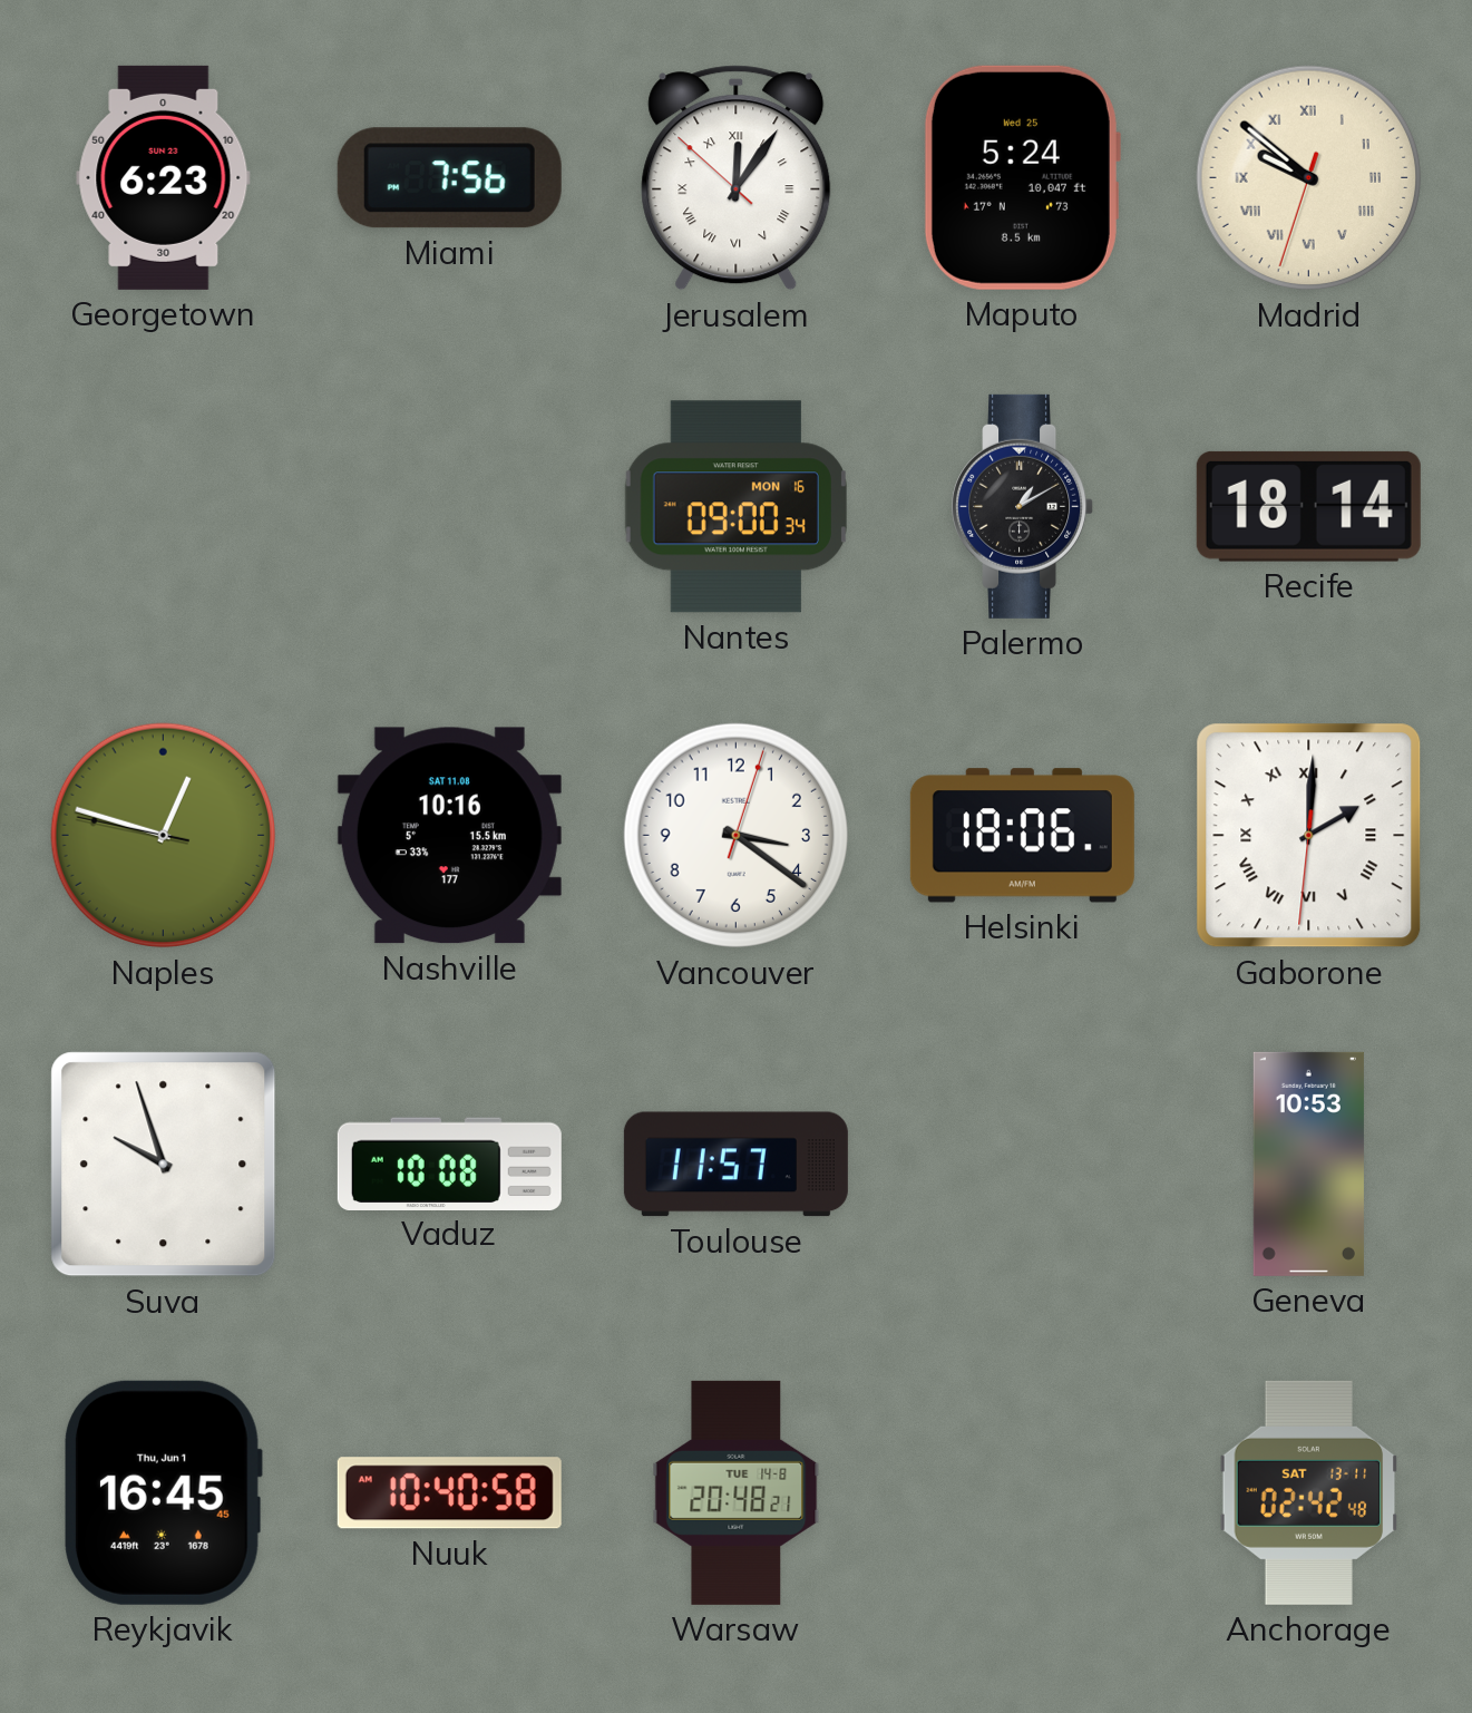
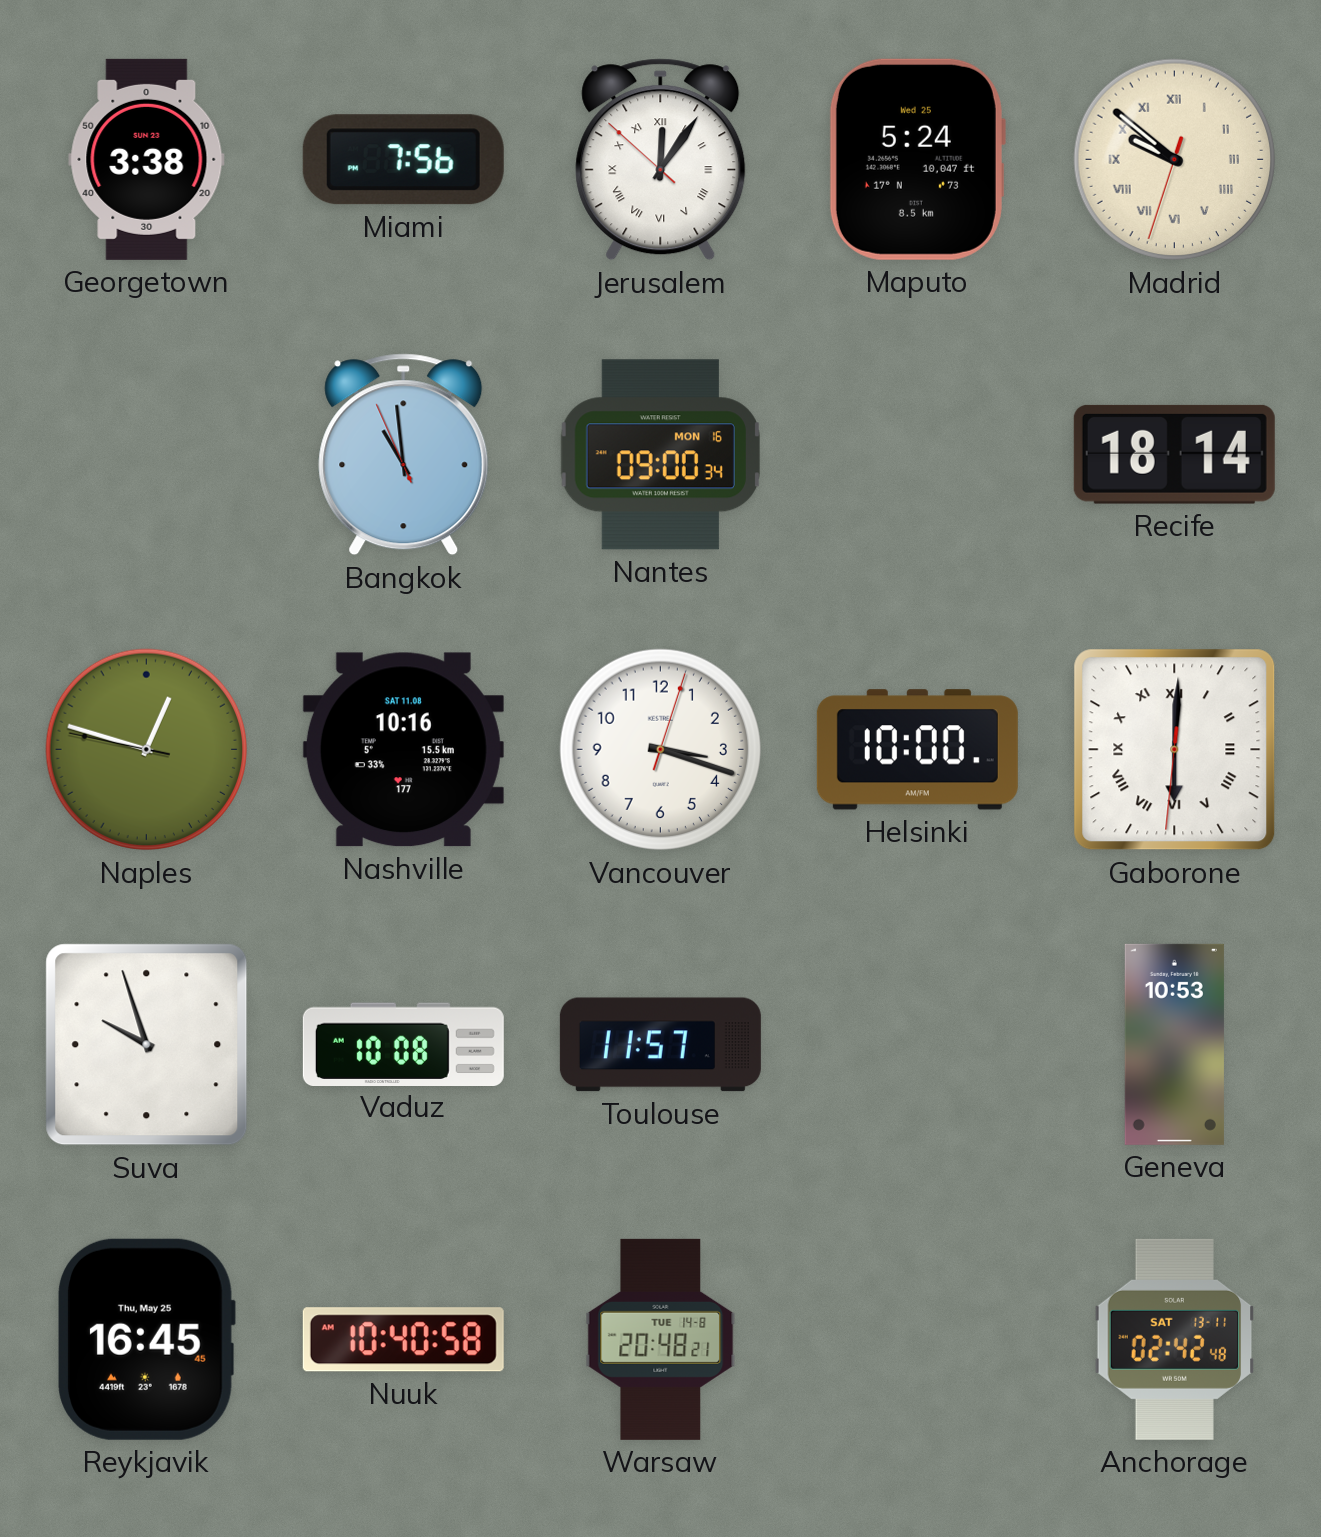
Georgetown: 6:23 -> 3:38 (147, 159)
Bangkok: none -> 10:58 (404, 455)
Palermo: 1:10 -> none (1023, 506)
Vancouver: 3:21 -> 3:18 (661, 750)
Helsinki: 18:06 -> 10:00 (917, 750)
Gaborone: 2:00 -> 6:00 (1175, 750)
Reykjavik date: Thu, Jun 1 -> Thu, May 25 (147, 1339)
